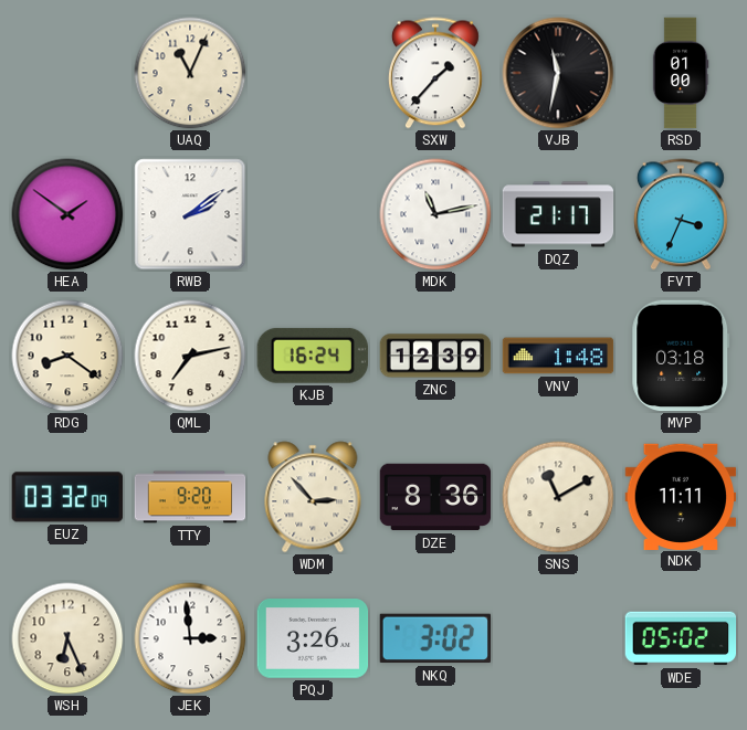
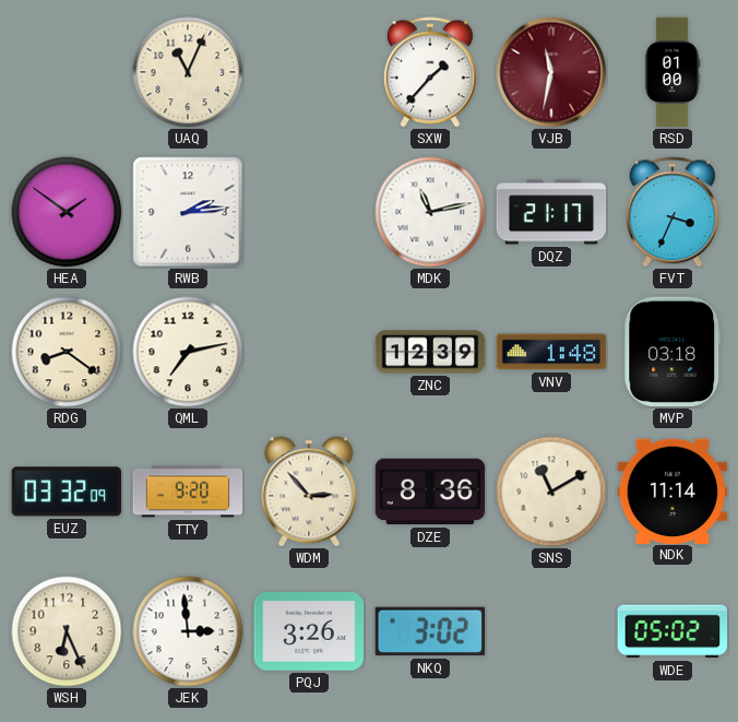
VJB dial: black -> burgundy (551, 72)
RWB: 2:09 -> 2:14 (188, 212)
KJB: 16:24 -> none (313, 356)
NDK: 11:11 -> 11:14 (672, 490)
